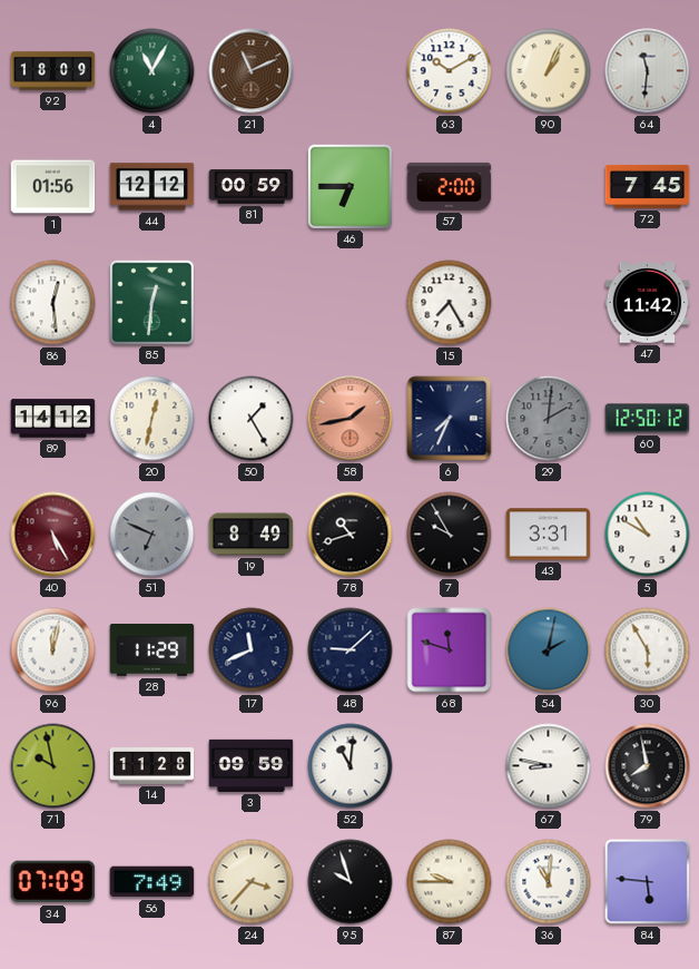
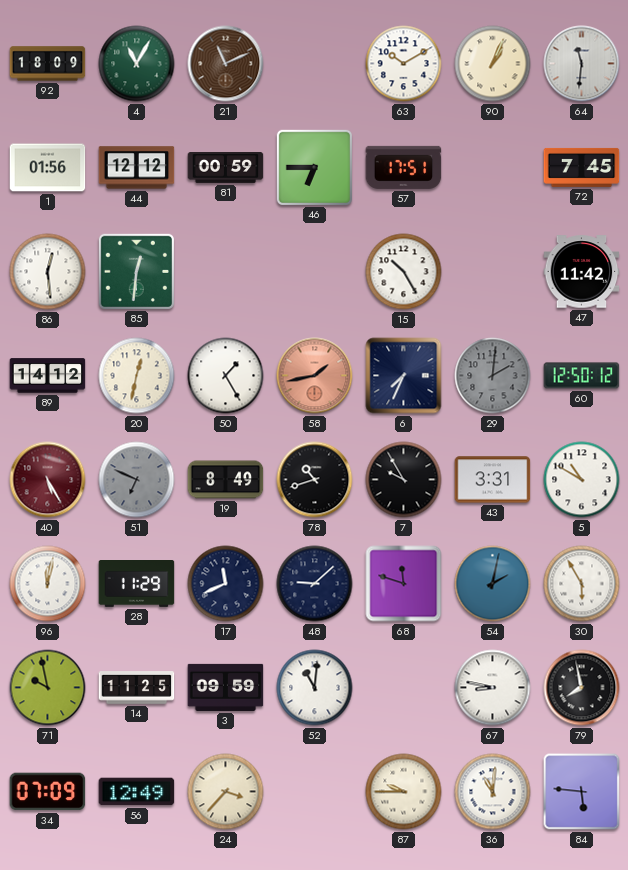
57: 2:00 -> 17:51 (404, 167)
15: 7:25 -> 10:25 (404, 272)
14: 11:28 -> 11:25 (137, 688)
56: 7:49 -> 12:49 (137, 792)
95: 9:57 -> none (351, 882)
